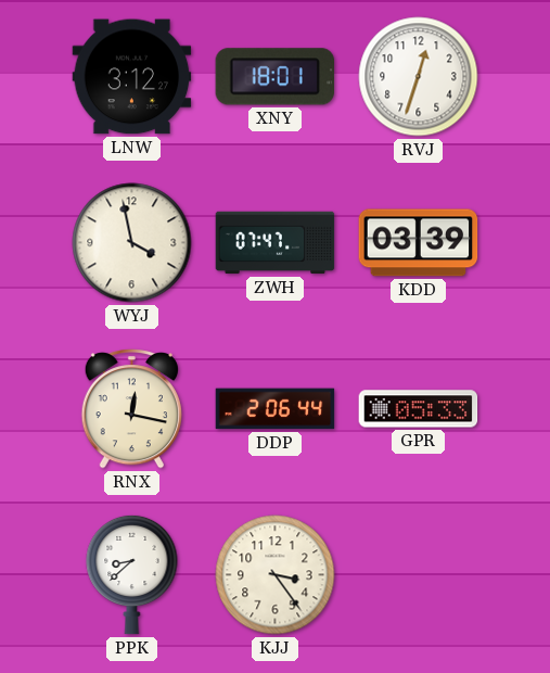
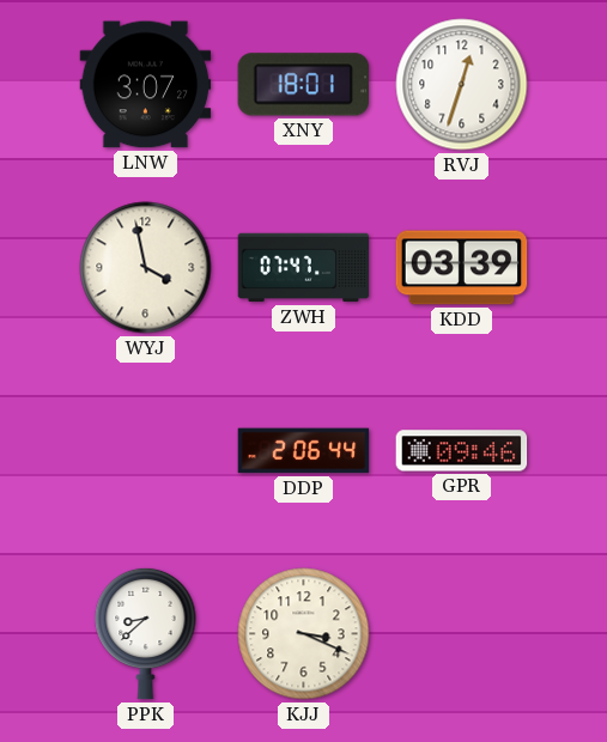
LNW: 3:12 -> 3:07 (146, 85)
RNX: 12:17 -> none (131, 409)
GPR: 05:33 -> 09:46 (462, 451)
KJJ: 3:24 -> 3:19 (304, 634)
